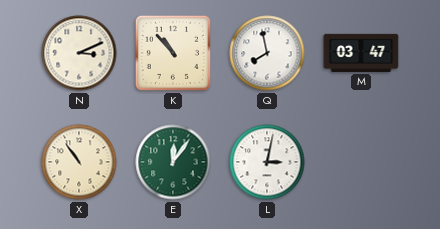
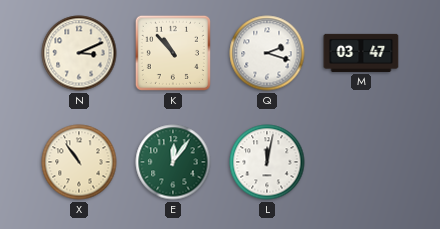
Q: 7:58 -> 2:18 (267, 53)
L: 3:02 -> 12:02 (267, 162)
